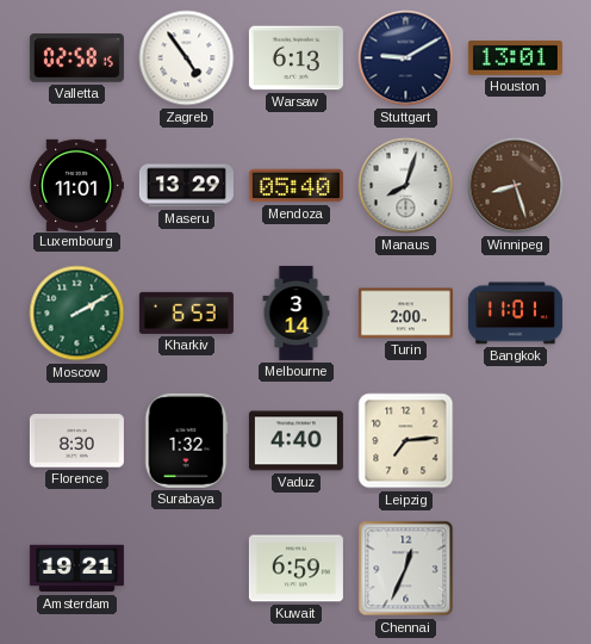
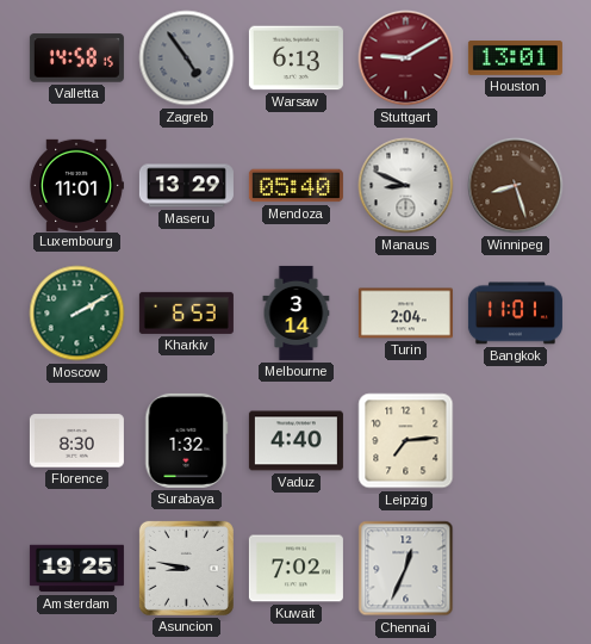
Valletta: 02:58 -> 14:58 (76, 58)
Zagreb dial: white -> grey (187, 58)
Stuttgart dial: navy -> burgundy (406, 58)
Manaus: 8:03 -> 8:49 (406, 186)
Turin: 2:00 -> 2:04 (405, 314)
Amsterdam: 19:21 -> 19:25 (76, 569)
Asuncion: none -> 8:47 (186, 568)
Kuwait: 6:59 -> 7:02 (295, 569)
